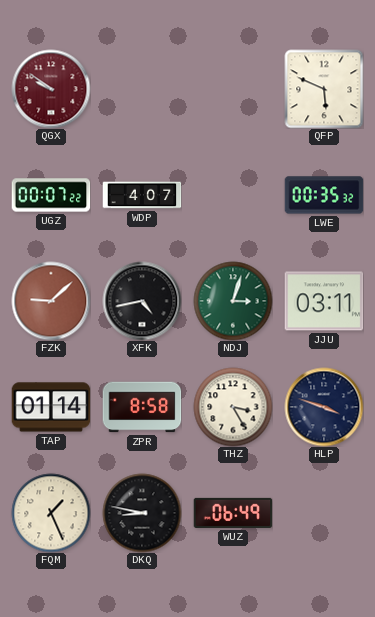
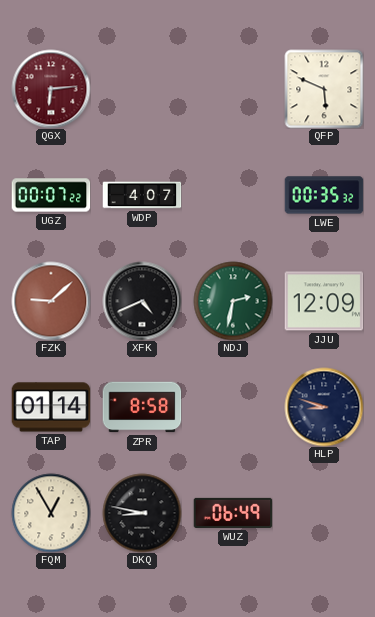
QGX: 9:51 -> 6:14 (51, 89)
XFK: 4:43 -> 4:41 (142, 301)
NDJ: 3:03 -> 2:32 (233, 301)
JJU: 03:11 -> 12:09 (324, 301)
THZ: 3:25 -> none (233, 407)
HLP: 3:48 -> 8:48 (324, 407)
FQM: 1:26 -> 12:55 (51, 513)
